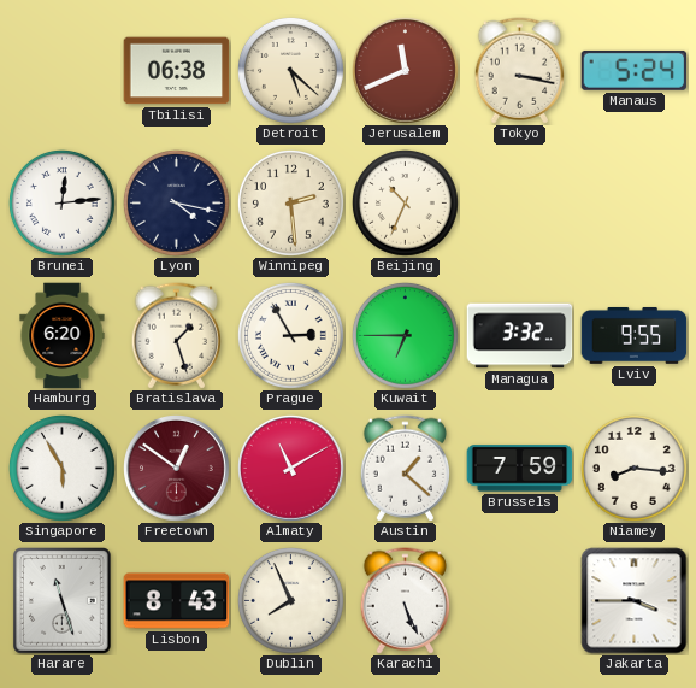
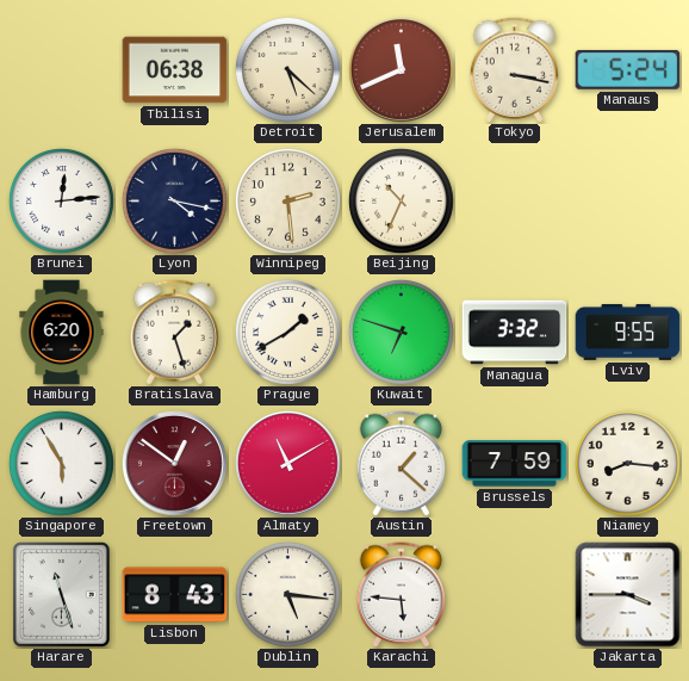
Prague: 2:55 -> 1:40 (287, 332)
Kuwait: 6:45 -> 6:48 (401, 332)
Dublin: 7:56 -> 5:16 (287, 594)
Karachi: 5:26 -> 5:46 (401, 595)
